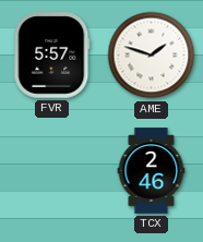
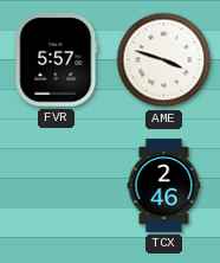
AME: 1:48 -> 3:48 (164, 60)
